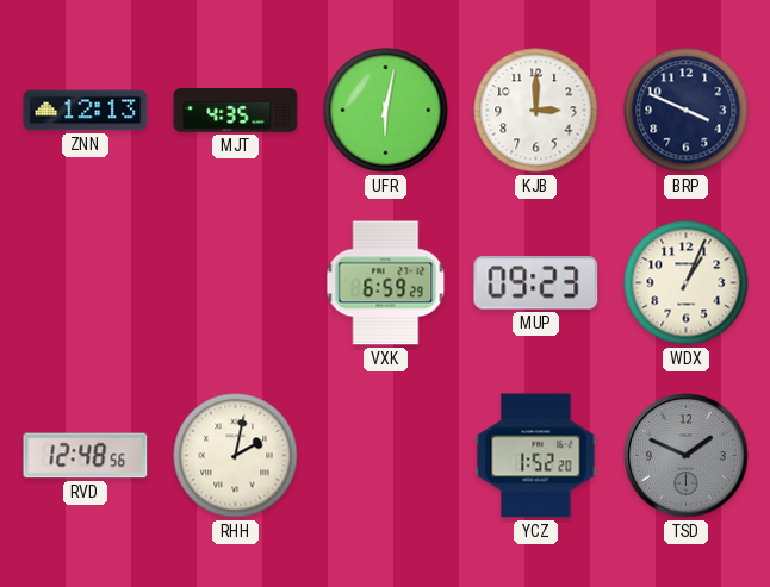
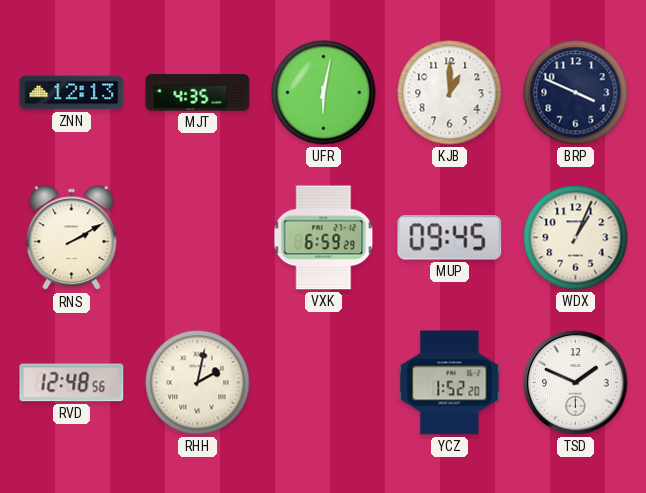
KJB: 3:00 -> 1:00 (450, 93)
RNS: none -> 2:10 (72, 238)
MUP: 09:23 -> 09:45 (450, 238)
TSD dial: grey -> white (576, 383)
